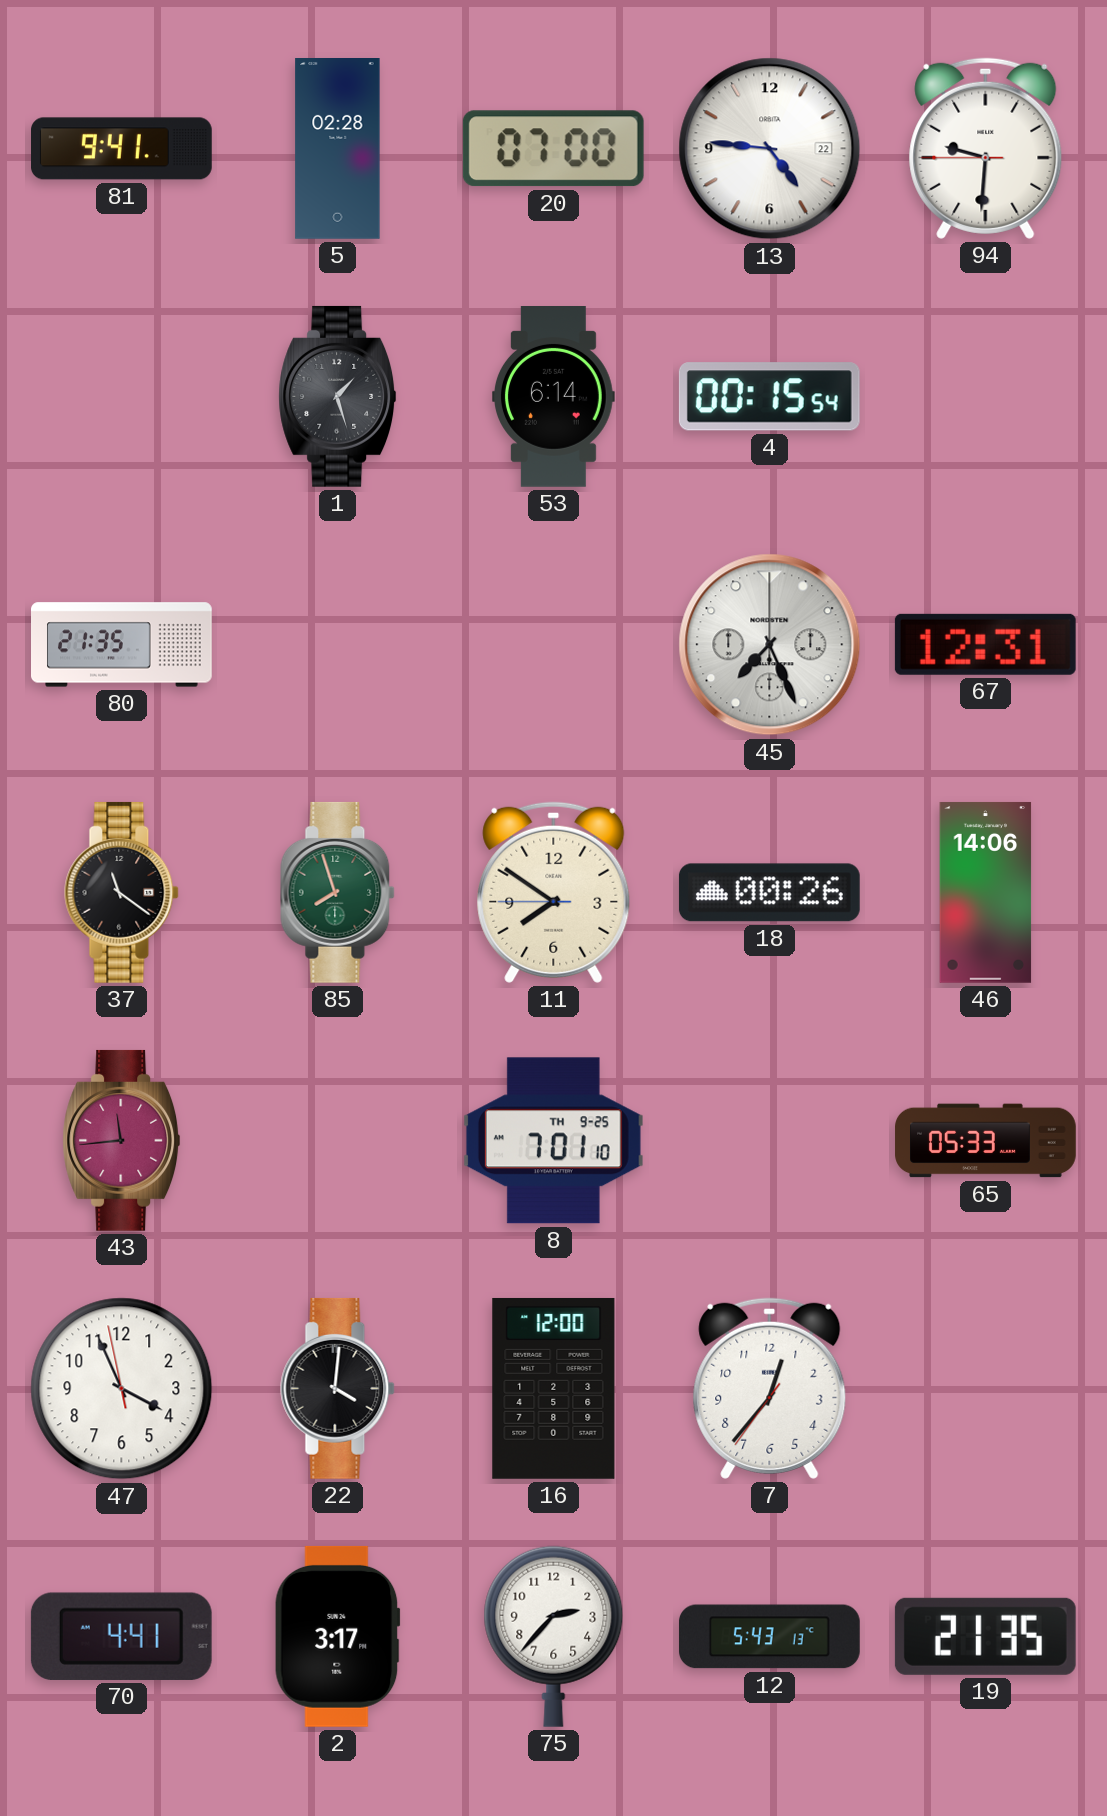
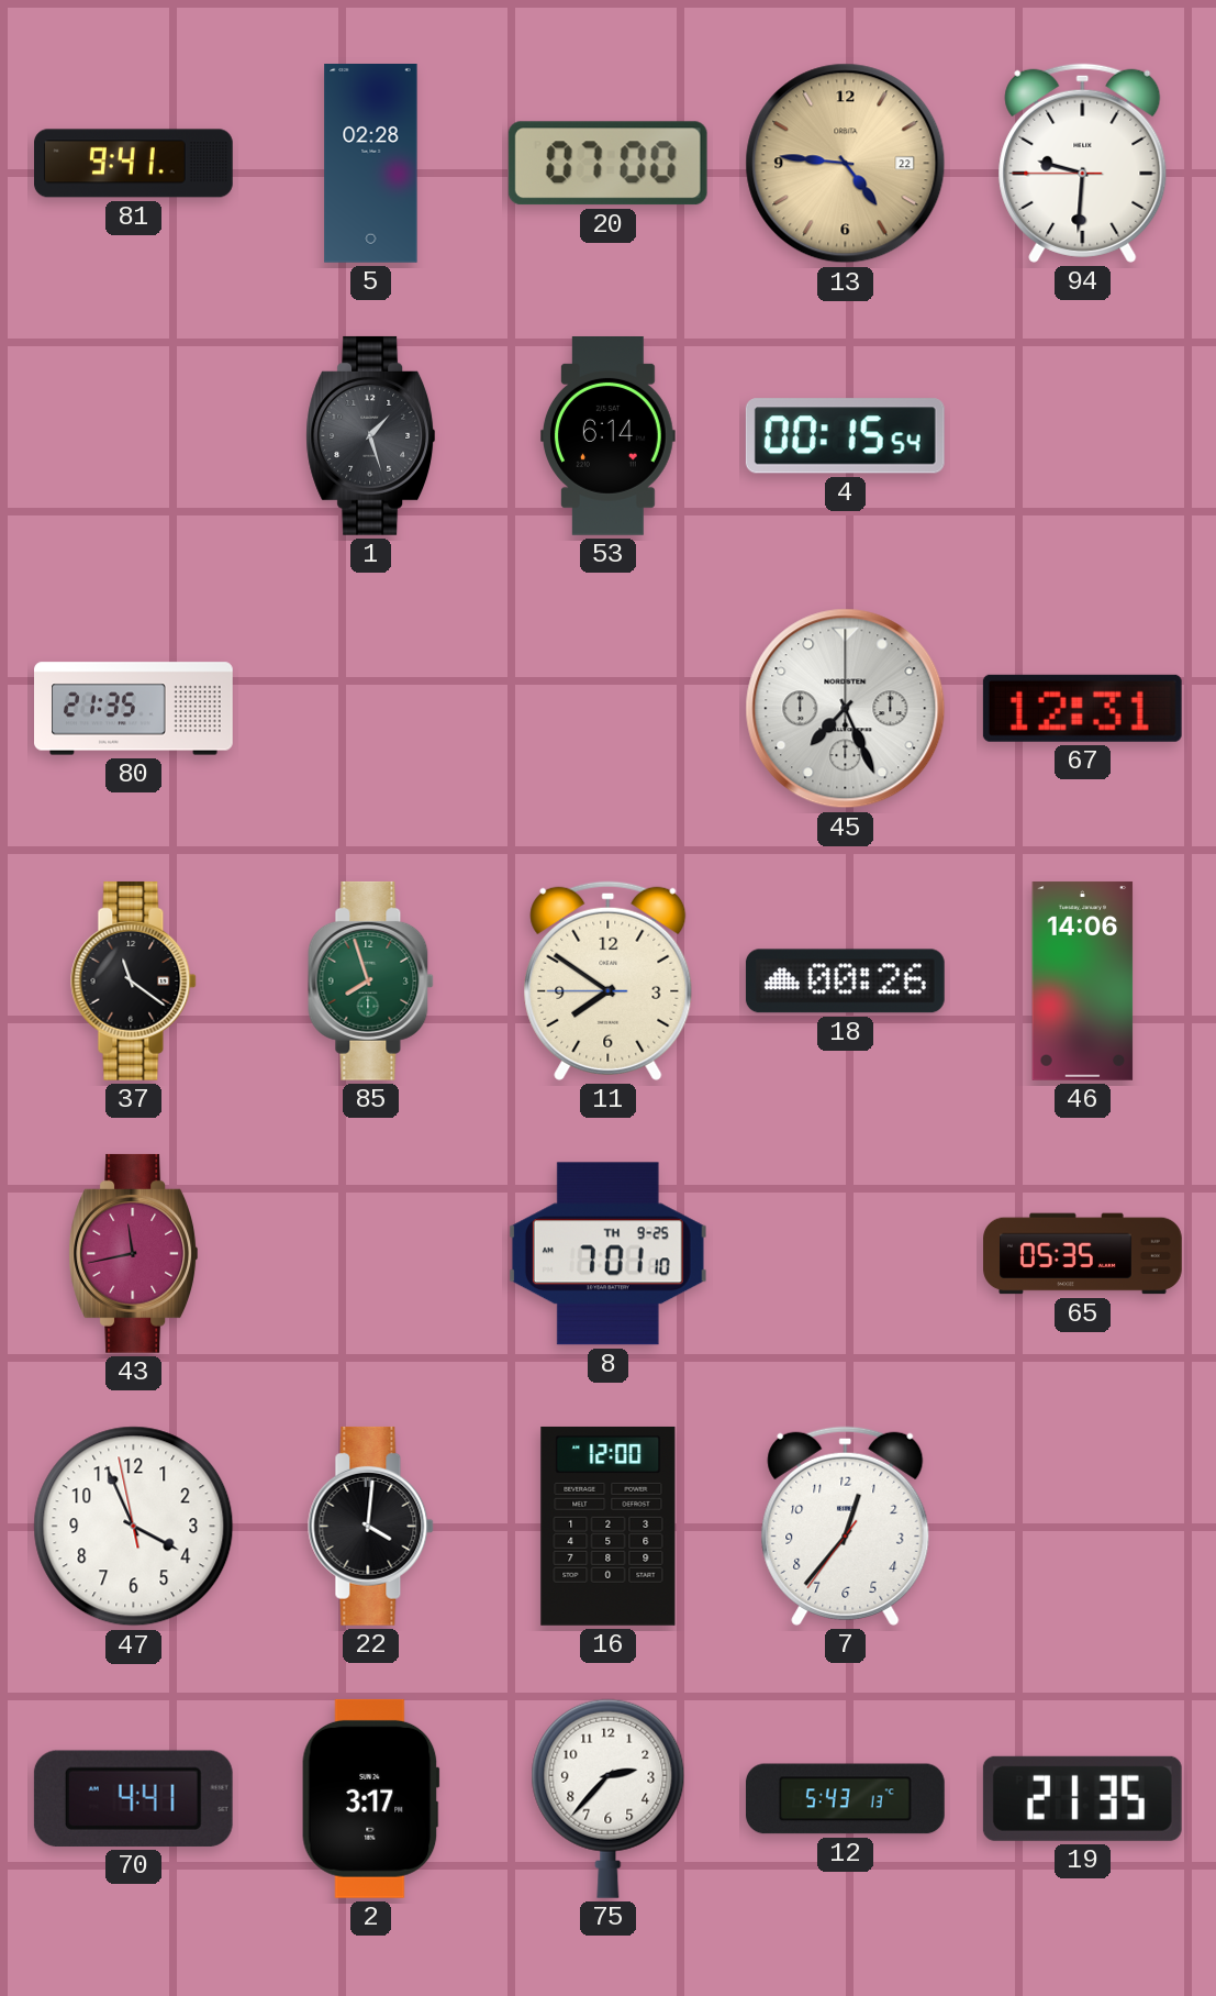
13 dial: white -> champagne (846, 164)
43: 11:44 -> 11:43 (134, 1253)
65: 05:33 -> 05:35 (1083, 1254)
